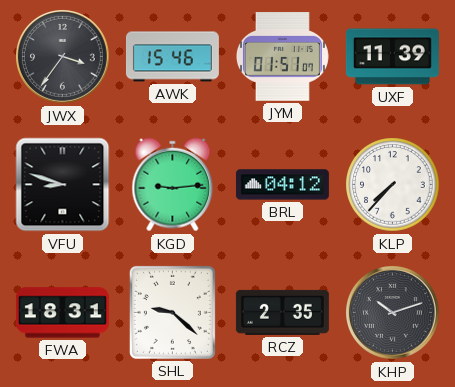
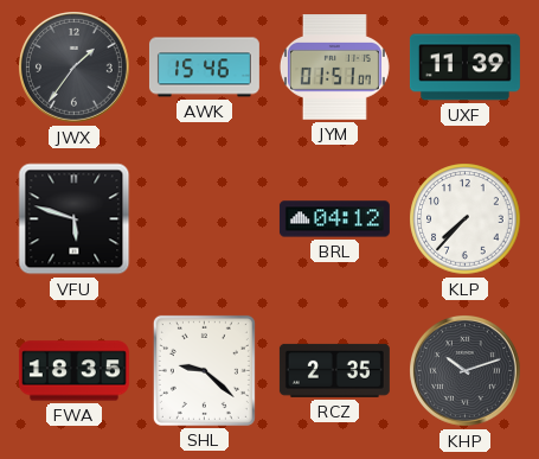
JWX: 3:36 -> 1:36 (75, 68)
VFU: 8:48 -> 5:48 (75, 219)
KGD: 9:14 -> none (173, 185)
FWA: 18:31 -> 18:35 (73, 371)
